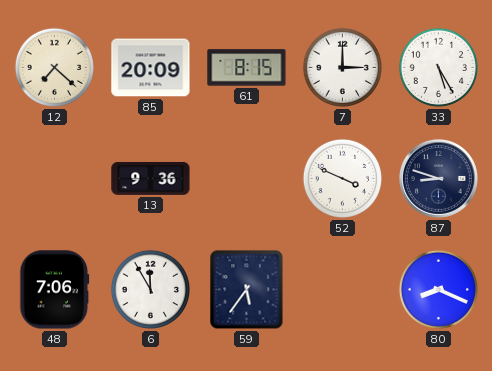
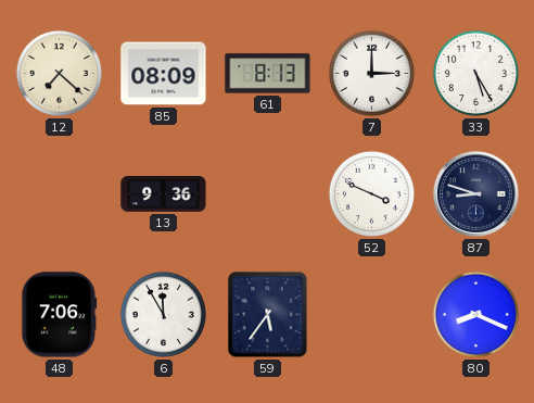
85: 20:09 -> 08:09 (164, 74)
61: 8:15 -> 8:13 (268, 74)
